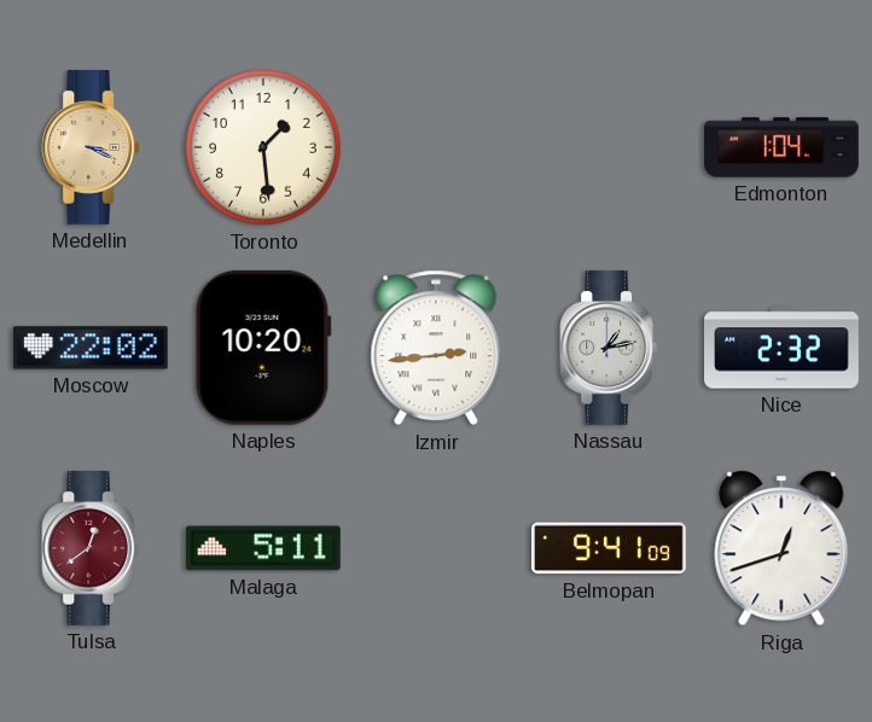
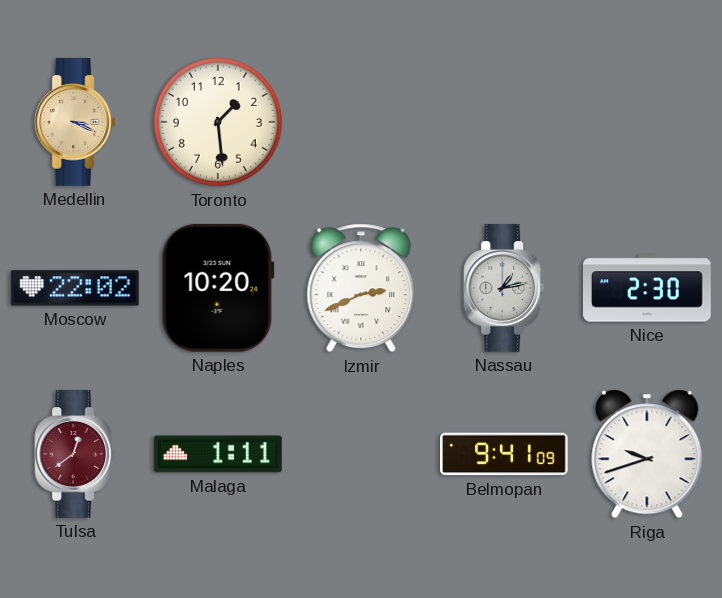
Edmonton: 1:04 -> none (781, 147)
Izmir: 2:44 -> 2:41 (361, 288)
Nice: 2:32 -> 2:30 (648, 288)
Malaga: 5:11 -> 1:11 (219, 454)
Riga: 12:42 -> 9:42 (647, 454)
